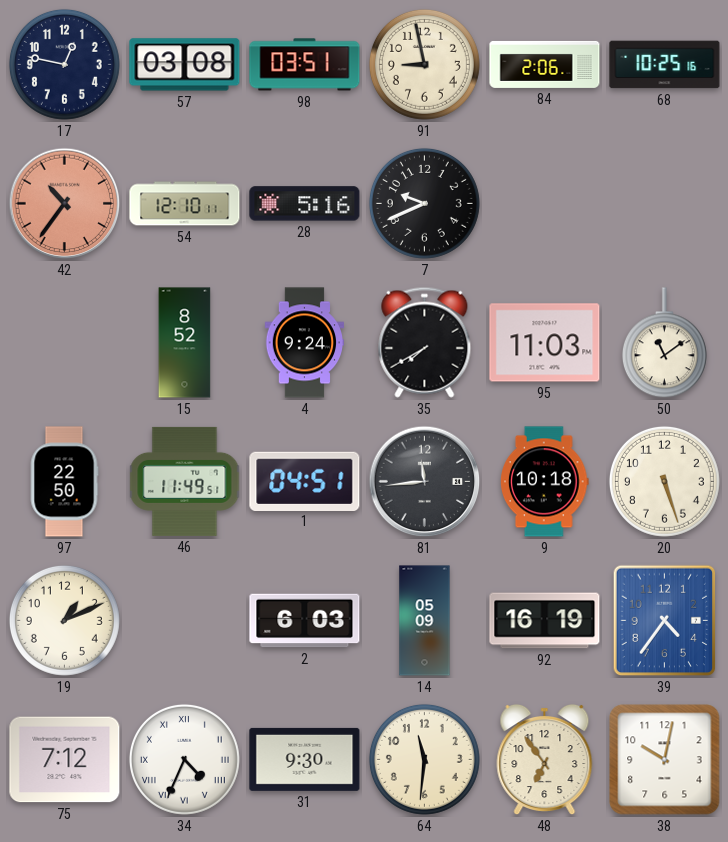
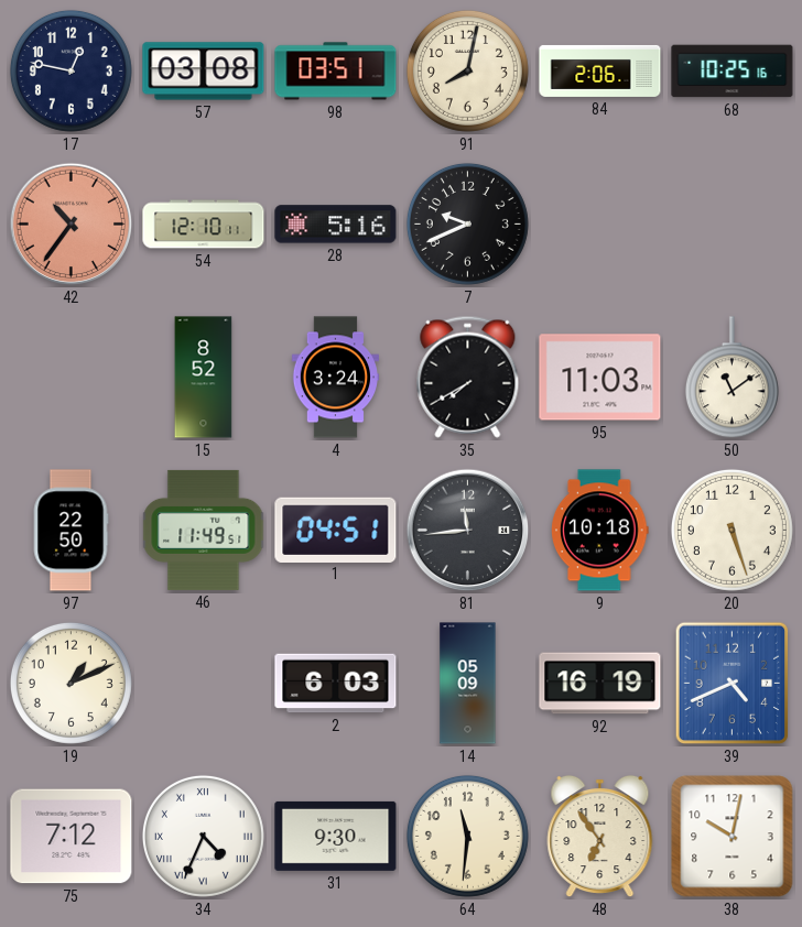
91: 8:58 -> 8:02 (467, 70)
4: 9:24 -> 3:24 (336, 378)
39: 4:36 -> 4:41 (733, 684)
